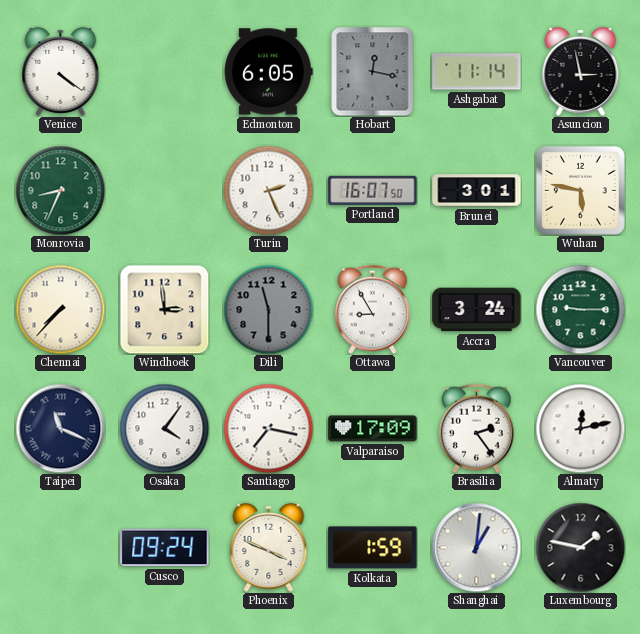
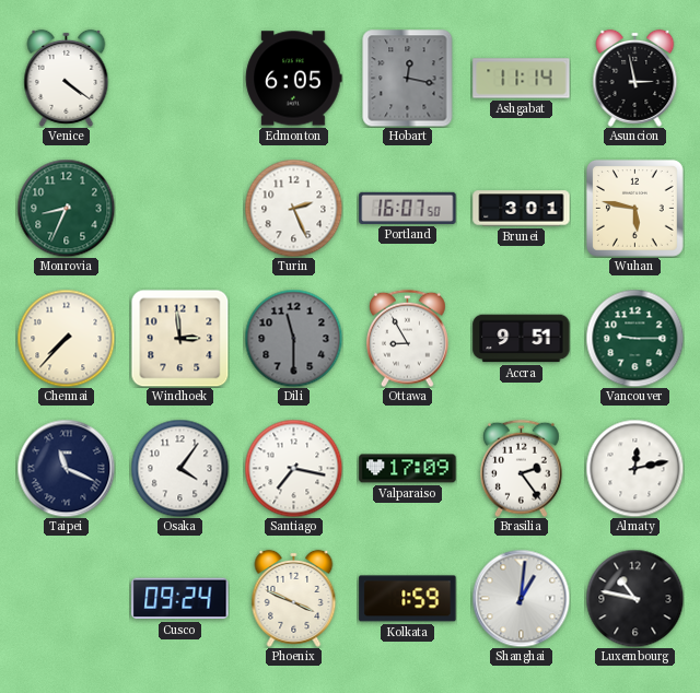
Accra: 3:24 -> 9:51 (522, 339)
Luxembourg: 1:47 -> 10:47 (634, 598)
